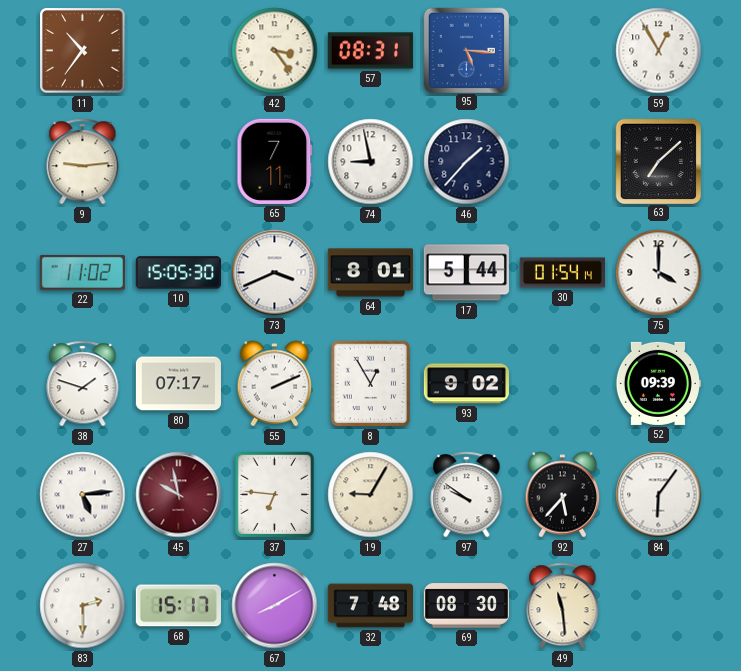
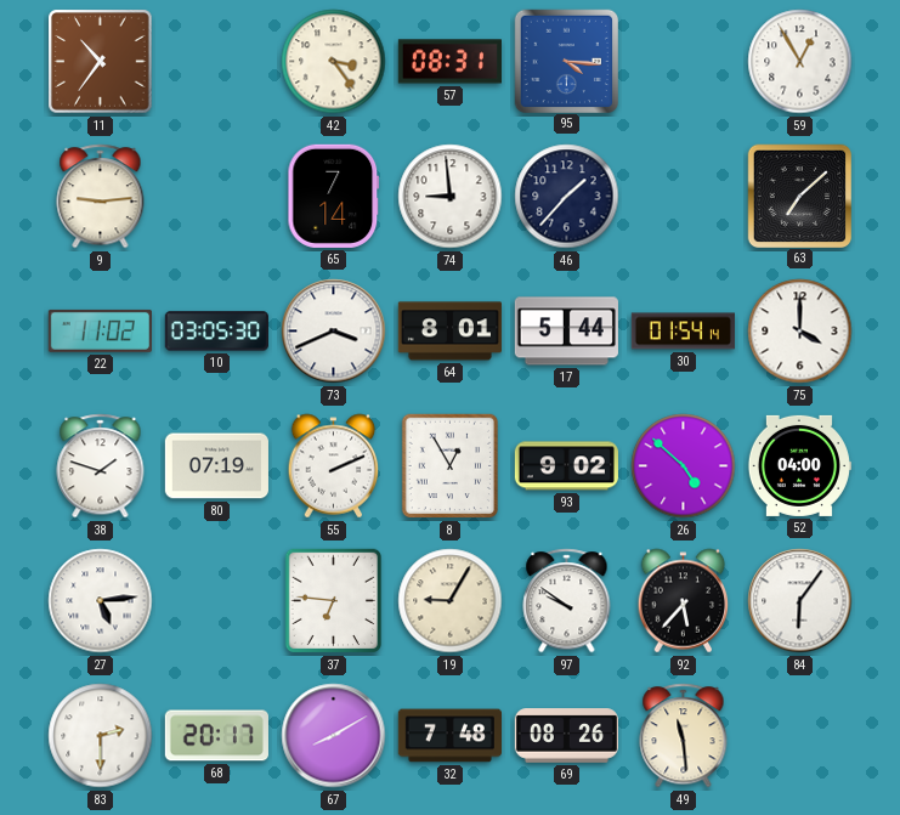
95: 5:16 -> 4:16 (566, 61)
65: 7:11 -> 7:14 (334, 196)
74: 8:58 -> 8:59 (451, 197)
10: 15:05 -> 03:05 (216, 332)
80: 07:17 -> 07:19 (216, 466)
26: none -> 4:52 (684, 466)
52: 09:39 -> 04:00 (799, 465)
45: 9:58 -> none (179, 495)
68: 15:17 -> 20:17 (216, 736)
69: 08:30 -> 08:26 (566, 736)
